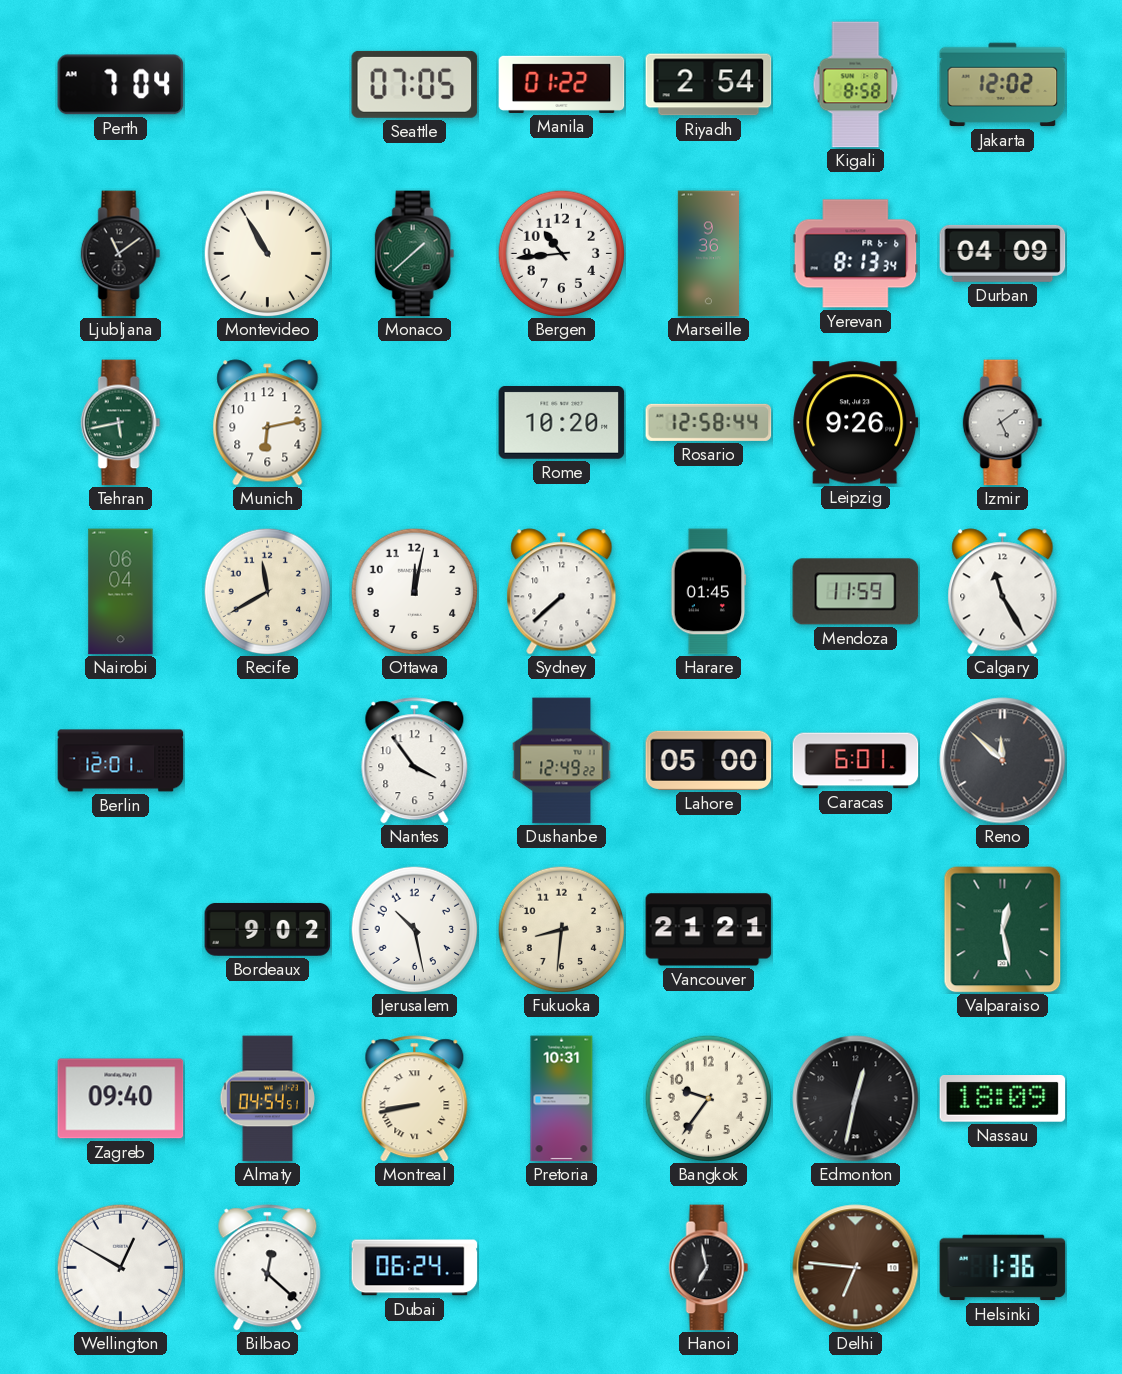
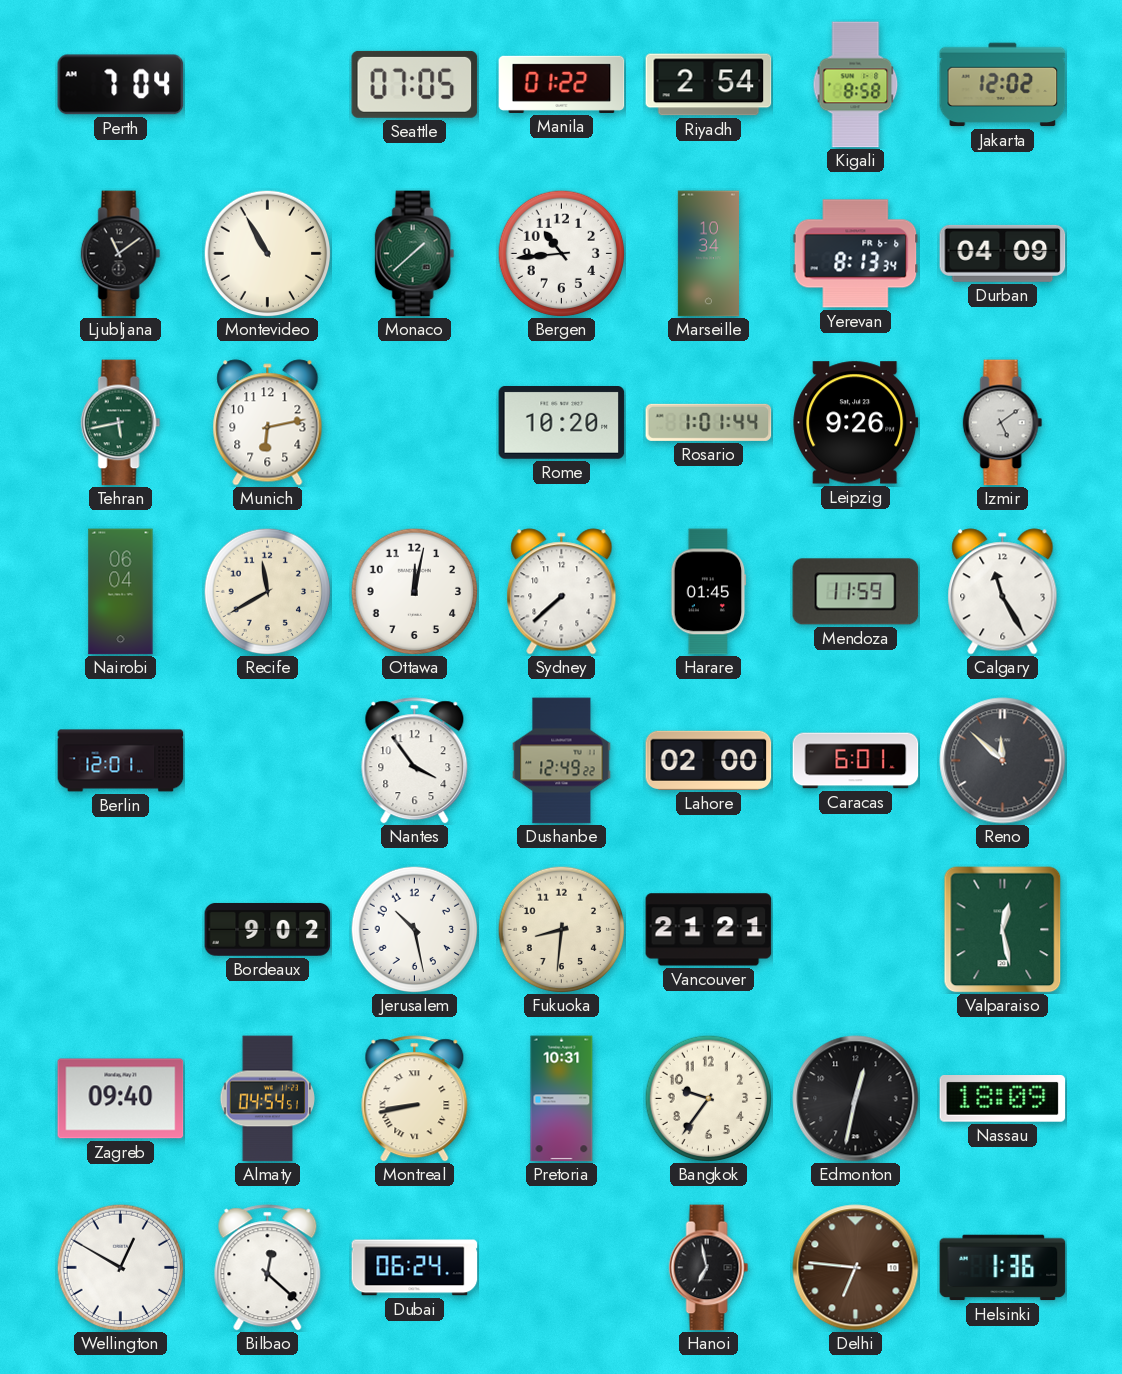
Marseille: 9:36 -> 10:34 (708, 254)
Rosario: 12:58 -> 1:01 (709, 422)
Lahore: 05:00 -> 02:00 (709, 760)
